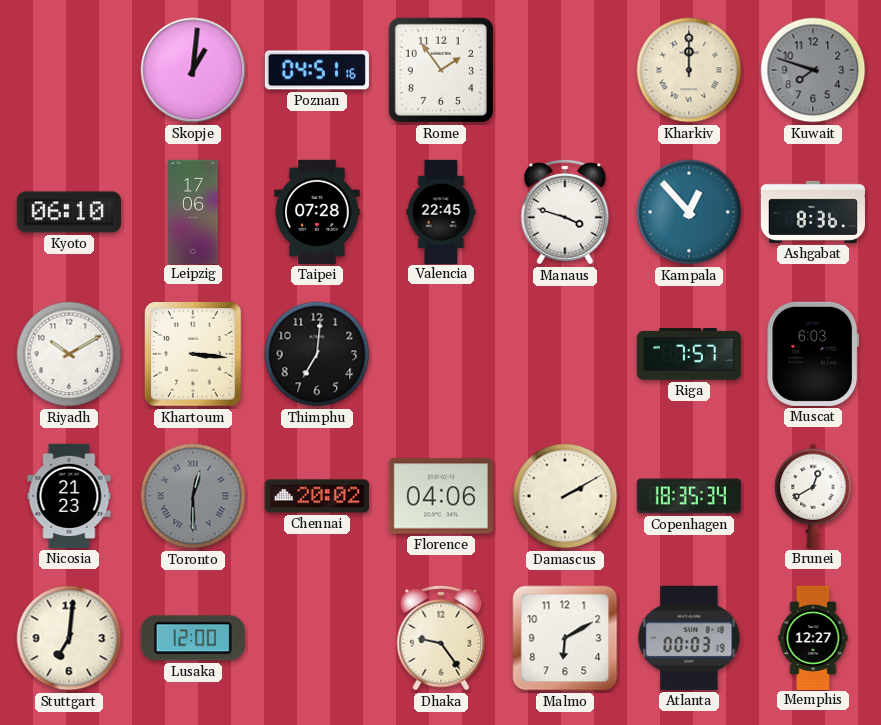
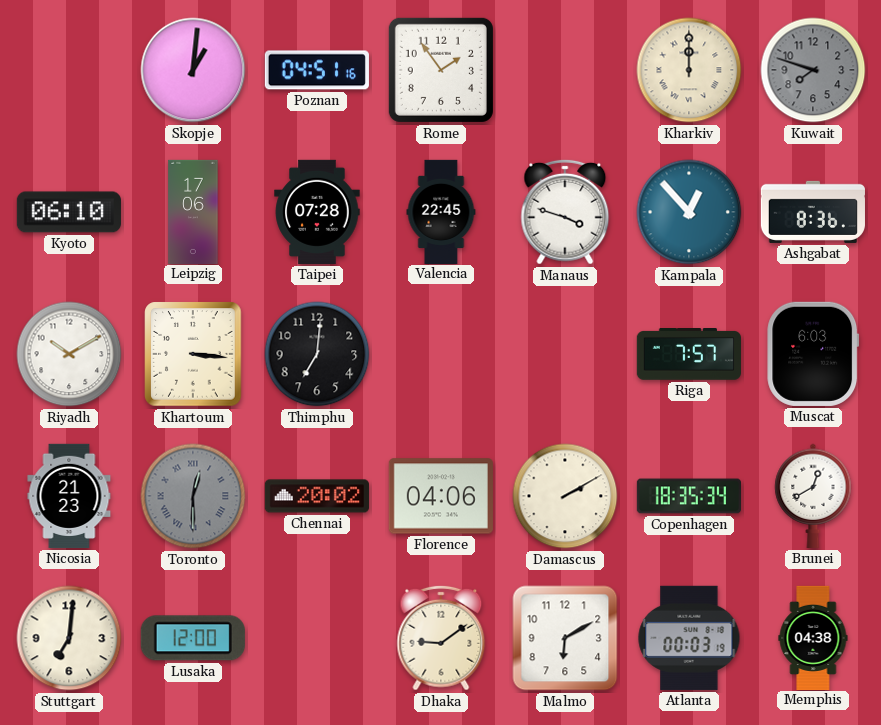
Dhaka: 9:24 -> 9:09 (441, 638)
Memphis: 12:27 -> 04:38 (813, 637)
